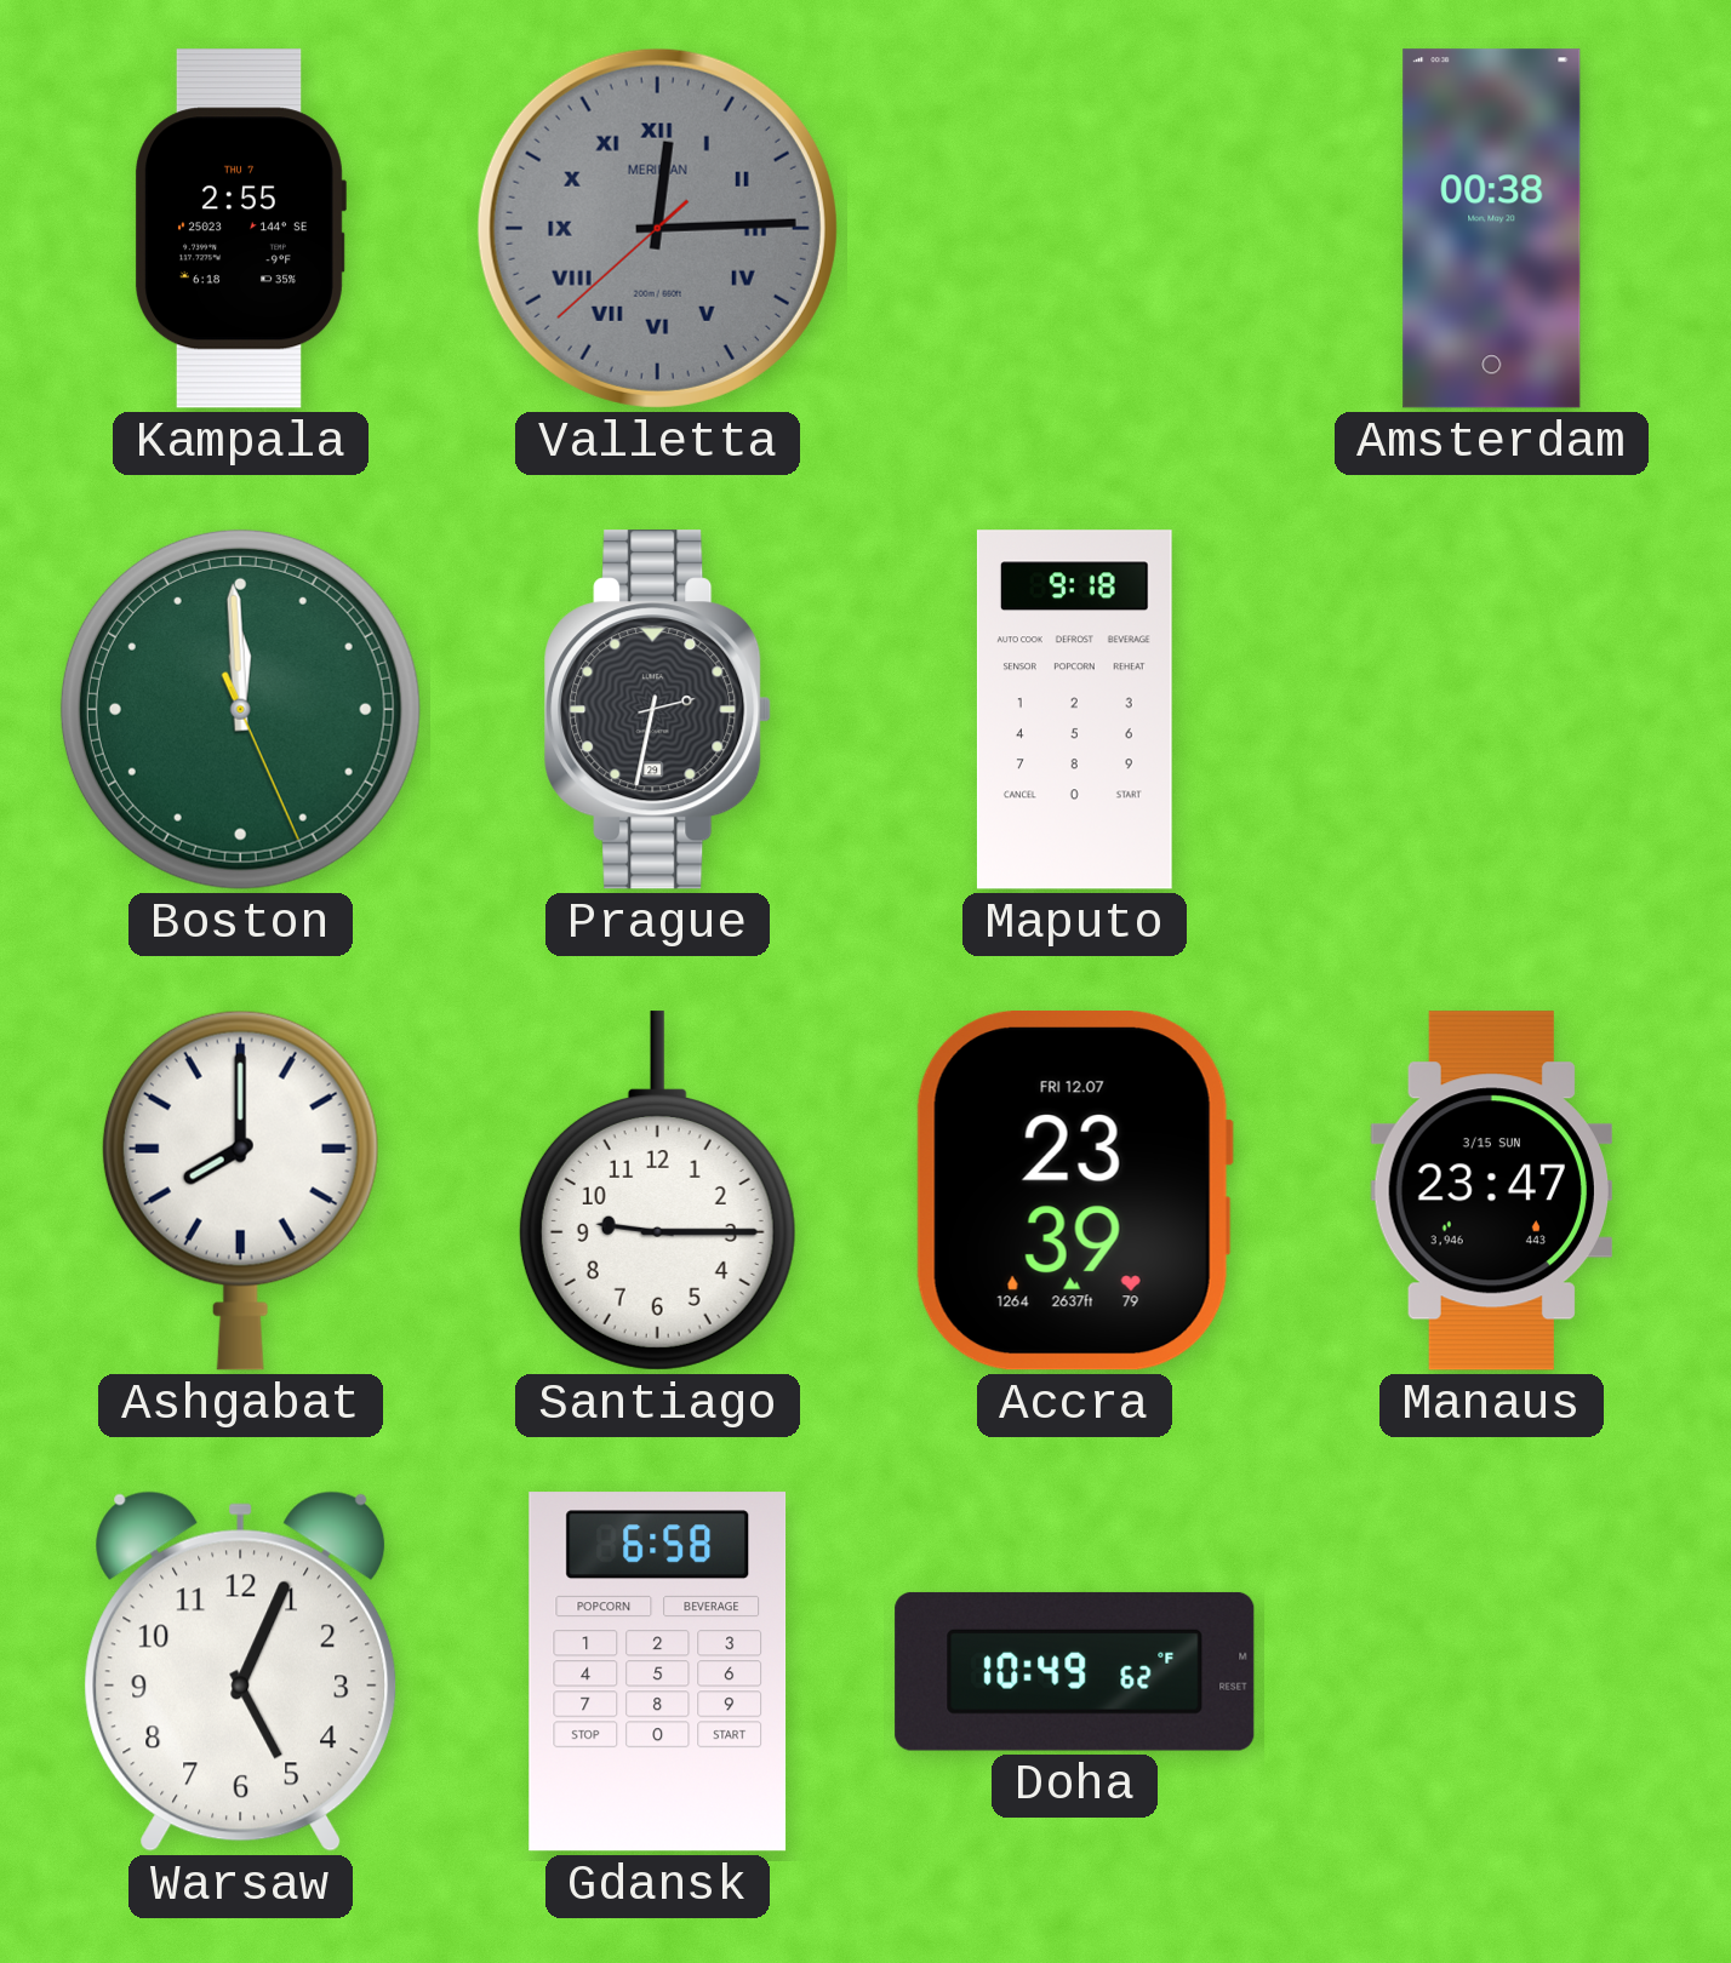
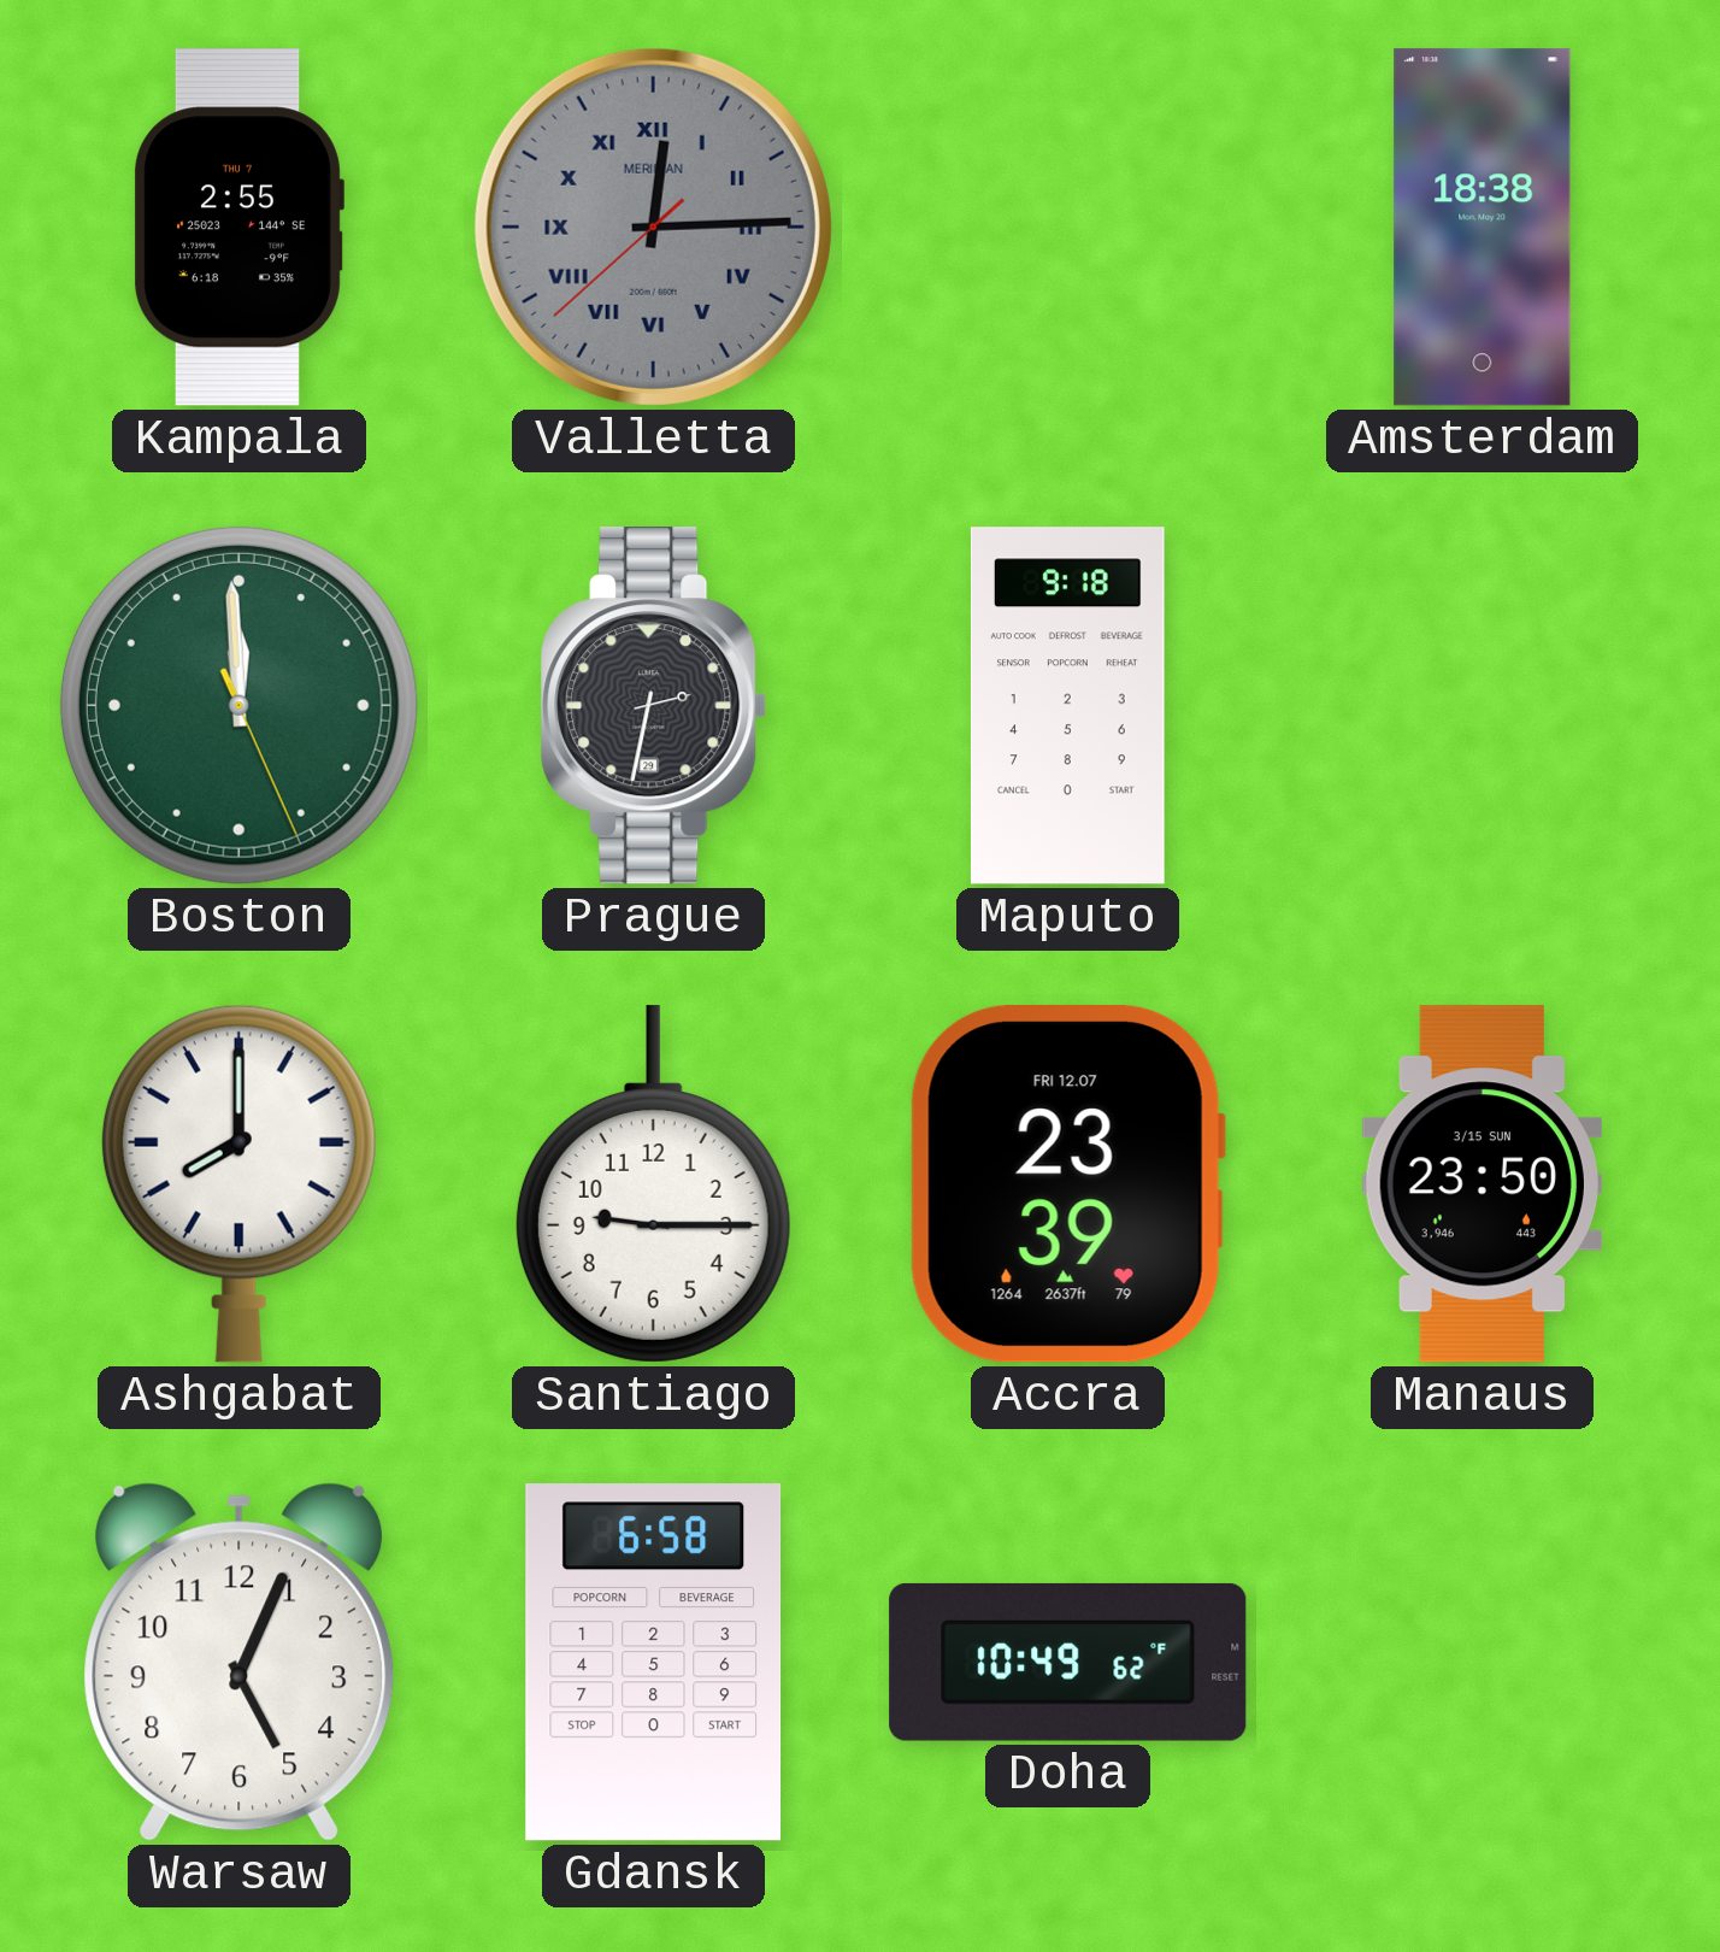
Amsterdam: 00:38 -> 18:38 (1483, 228)
Manaus: 23:47 -> 23:50 (1482, 1184)
